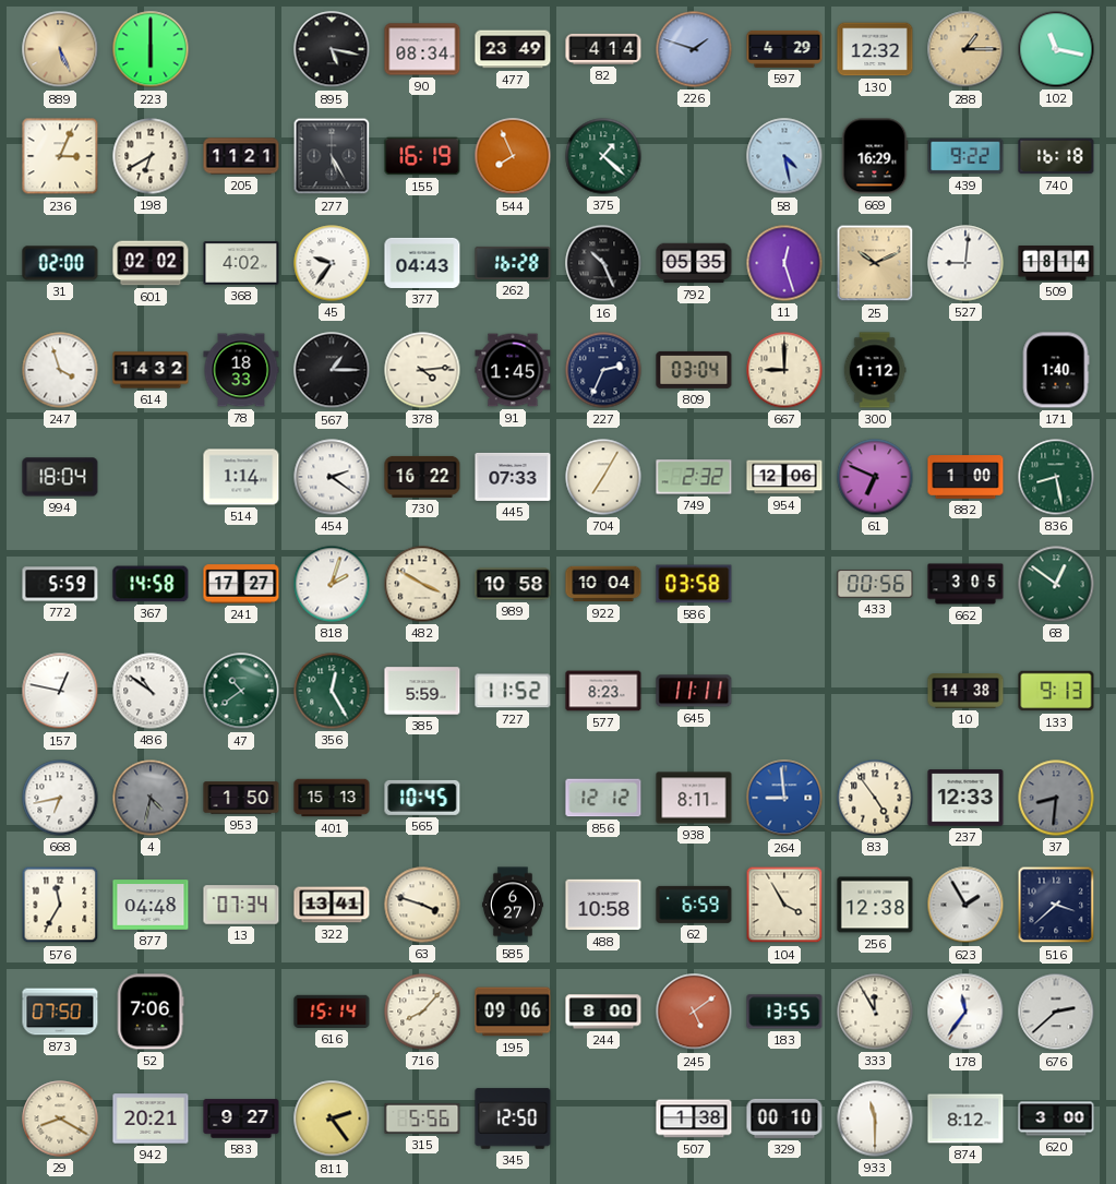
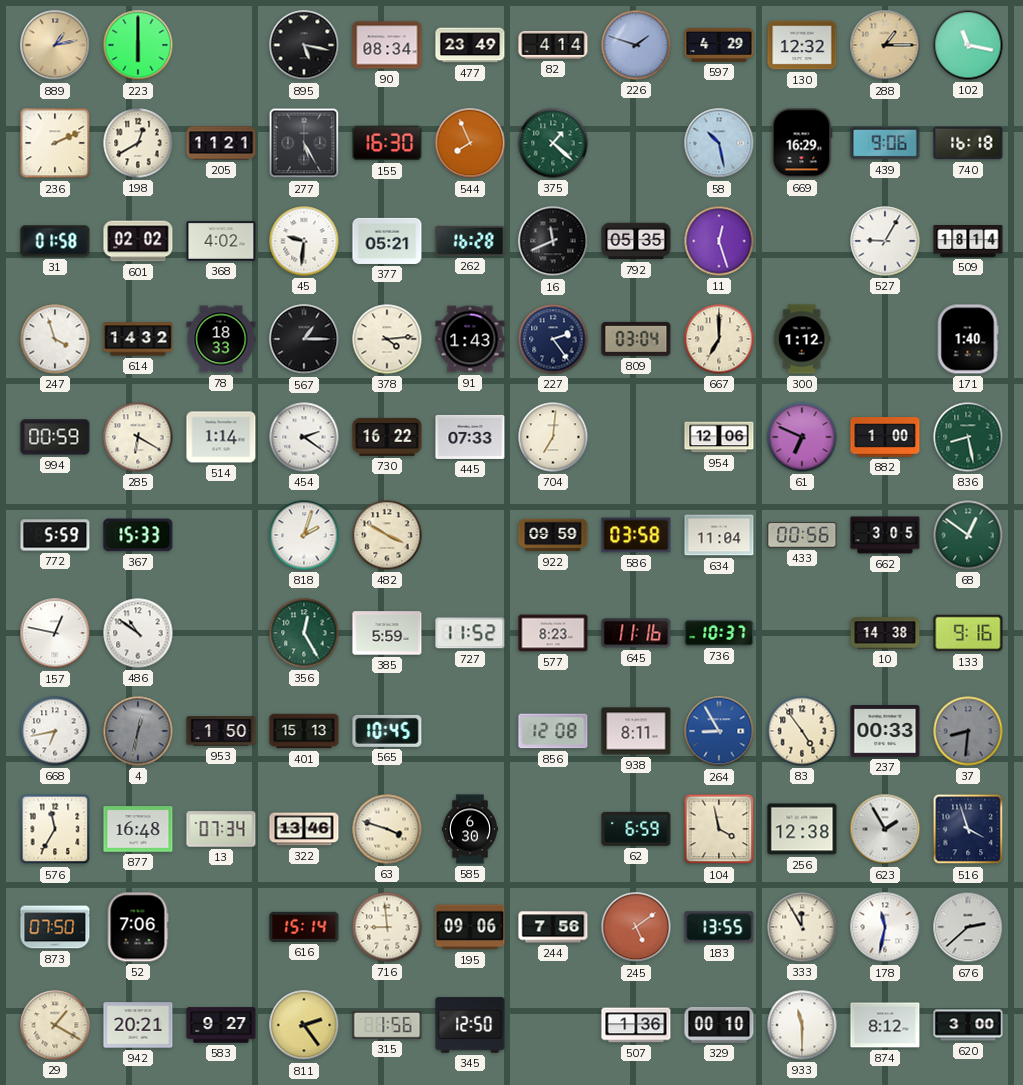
889: 5:26 -> 1:13 (55, 45)
236: 3:04 -> 2:11 (55, 143)
198: 6:40 -> 12:40 (138, 143)
155: 16:19 -> 16:30 (387, 143)
58: 4:28 -> 10:28 (719, 143)
439: 9:22 -> 9:06 (885, 143)
31: 02:00 -> 01:58 (55, 241)
45: 9:36 -> 9:31 (304, 241)
377: 04:43 -> 05:21 (387, 241)
16: 10:26 -> 11:41 (553, 241)
25: 10:11 -> none (875, 263)
527: 9:01 -> 9:05 (885, 241)
91: 1:45 -> 1:43 (470, 339)
227: 2:34 -> 2:24 (553, 339)
667: 9:00 -> 7:00 (719, 339)
994: 18:04 -> 00:59 (55, 437)
285: none -> 6:20 (138, 437)
704: 7:05 -> 7:01 (553, 437)
749: 2:32 -> none (694, 477)
367: 14:58 -> 15:33 (138, 535)
241: 17:27 -> none (241, 584)
989: 10:58 -> none (513, 584)
922: 10:04 -> 09:59 (553, 535)
634: none -> 11:04 (719, 535)
47: 10:39 -> none (241, 691)
645: 11:11 -> 11:16 (636, 633)
736: none -> 10:37 (719, 633)
133: 9:13 -> 9:16 (968, 633)
4: 4:32 -> 12:32 (138, 731)
856: 12:12 -> 12:08 (553, 731)
264: 8:59 -> 8:55 (719, 731)
237: 12:33 -> 00:33 (885, 731)
877: 04:48 -> 16:48 (138, 829)
322: 13:41 -> 13:46 (304, 829)
585: 6:27 -> 6:30 (470, 829)
488: 10:58 -> none (603, 905)
104: 3:55 -> 3:58 (719, 829)
516: 3:38 -> 3:57 (968, 829)
716: 8:07 -> 8:59 (387, 927)
244: 8:00 -> 7:56 (553, 927)
178: 11:36 -> 11:32 (885, 927)
29: 8:20 -> 1:20 (55, 1025)
315: 5:56 -> 1:56 (387, 1025)
507: 1:38 -> 1:36 (636, 1025)
